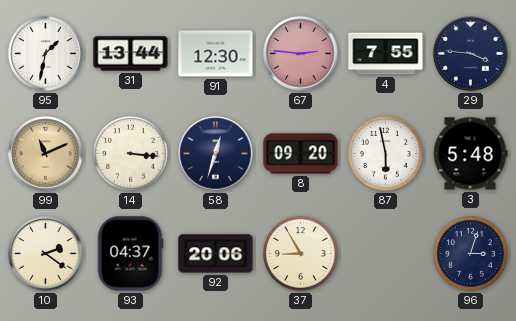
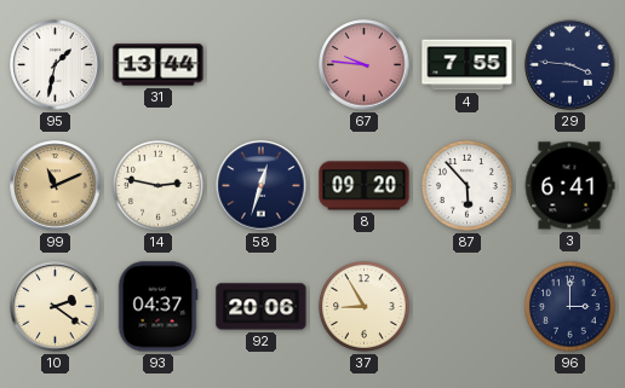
91: 12:30 -> none (216, 54)
67: 2:46 -> 9:46 (365, 65)
14: 3:16 -> 2:47 (157, 185)
87: 5:58 -> 5:53 (466, 185)
3: 5:48 -> 6:41 (569, 186)
96: 3:03 -> 3:00 (569, 306)
